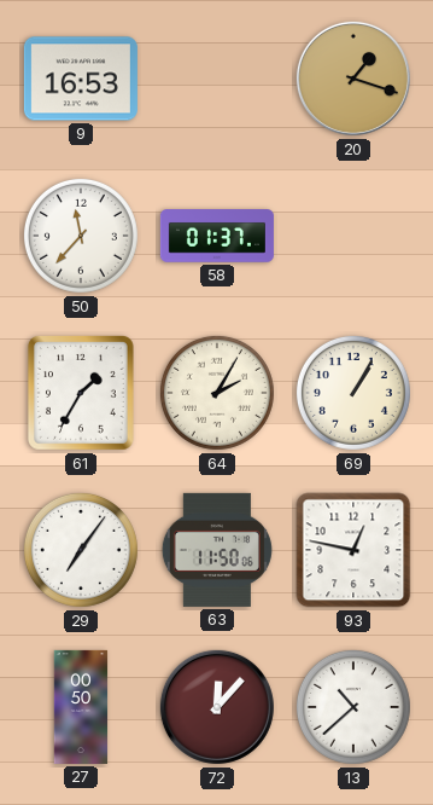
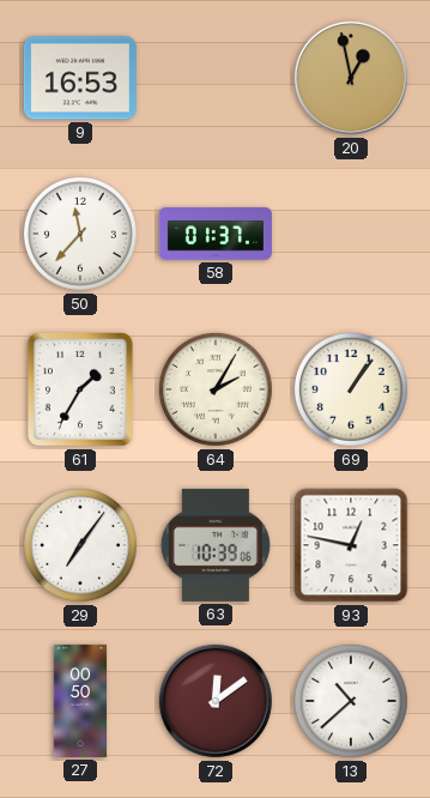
20: 1:18 -> 12:58 (351, 78)
69: 1:05 -> 1:06 (351, 389)
63: 11:50 -> 10:39 (216, 545)
72: 12:07 -> 12:09 (216, 701)
